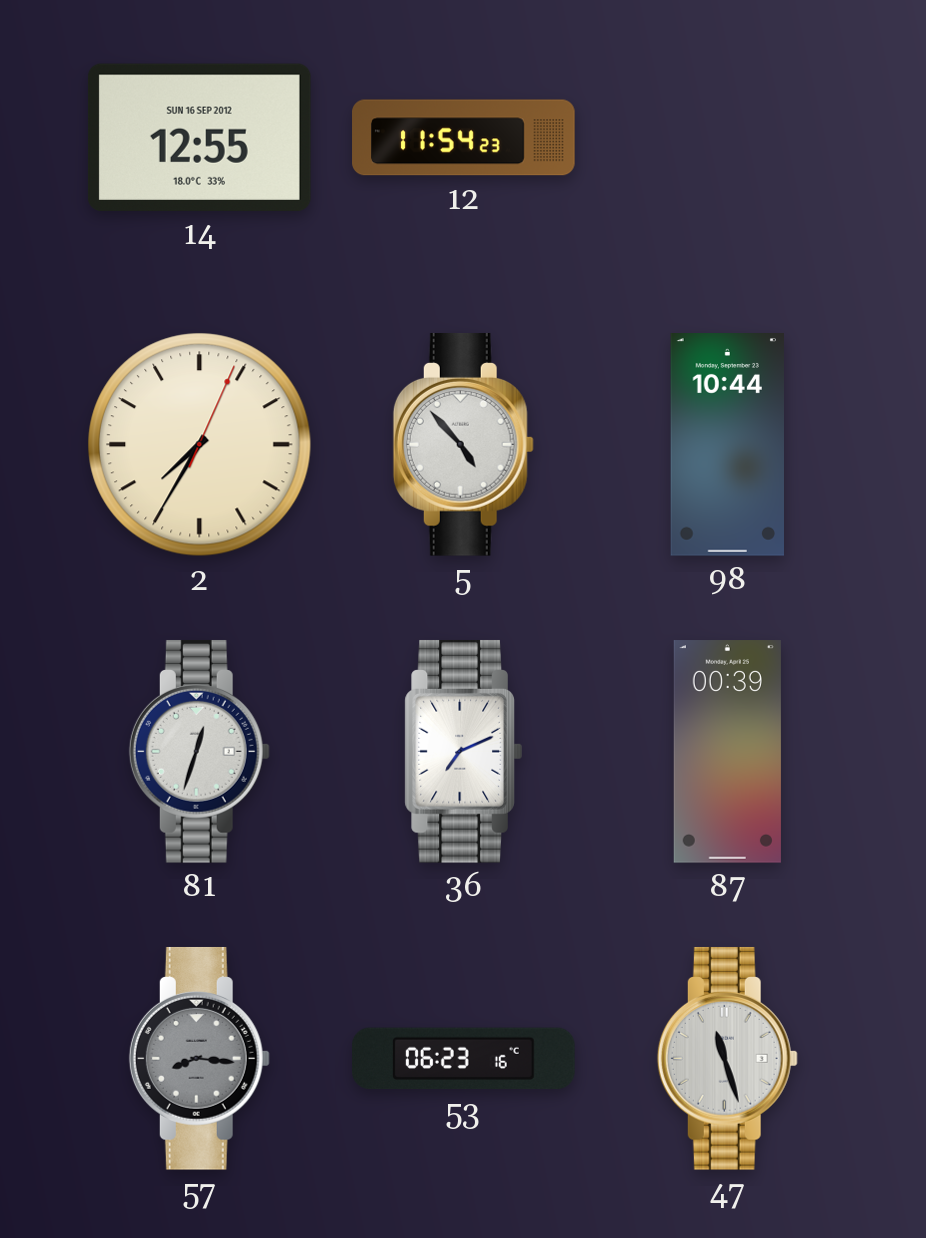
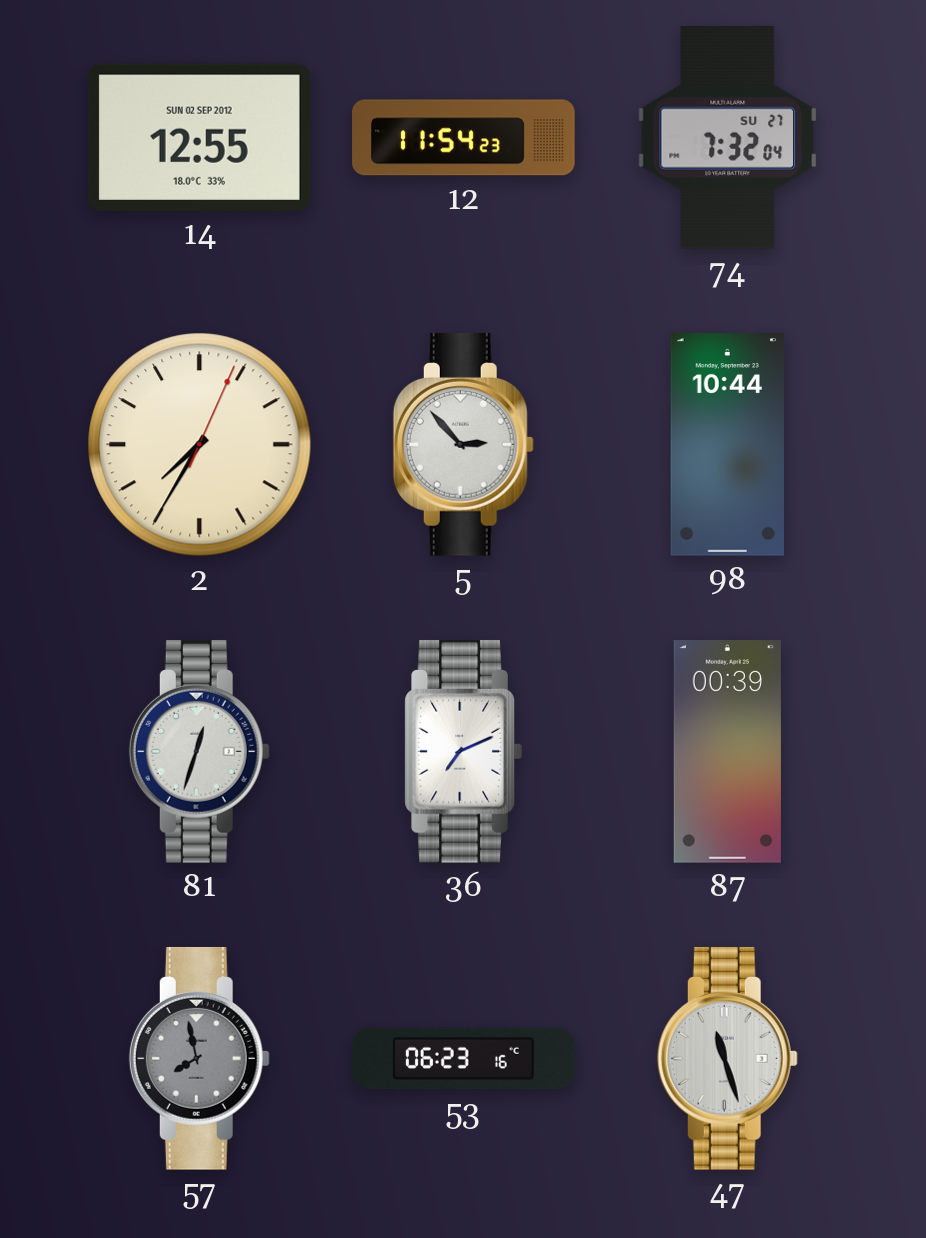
14 date: SUN 16 SEP 2012 -> SUN 02 SEP 2012 (199, 137)
74: none -> 7:32 (728, 137)
5: 4:53 -> 2:53 (463, 444)
57: 8:16 -> 7:58 (199, 1058)
